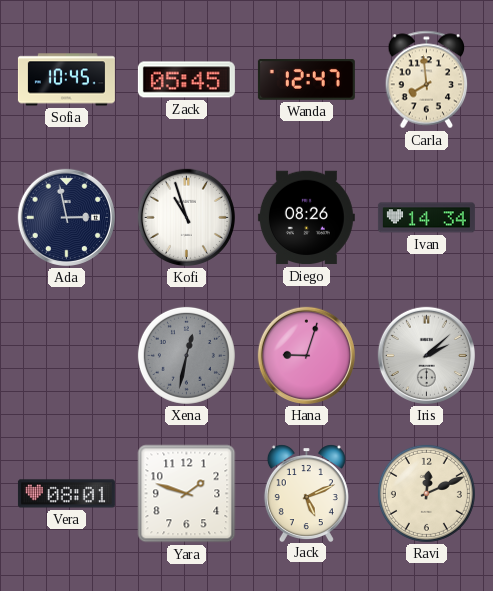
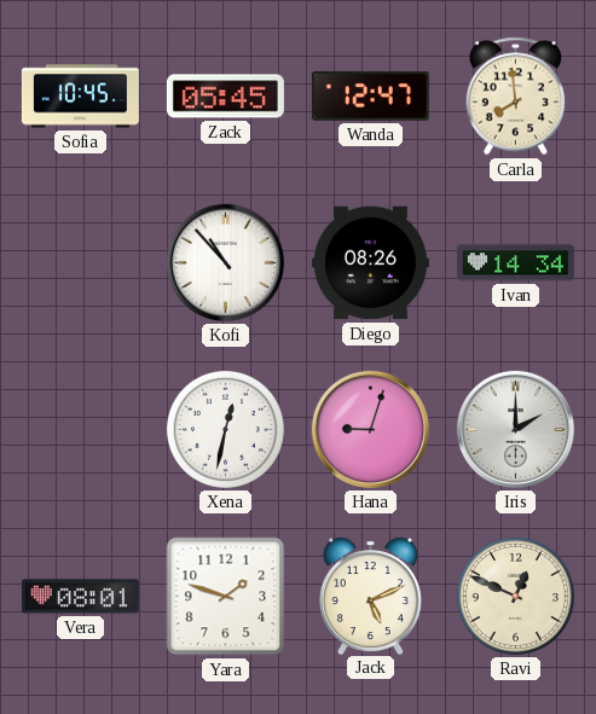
Ada: 2:58 -> none (66, 217)
Kofi: 10:57 -> 10:53 (225, 262)
Xena dial: grey -> white (225, 429)
Iris: 2:08 -> 2:00 (515, 429)
Ravi: 12:11 -> 12:49 (515, 596)
